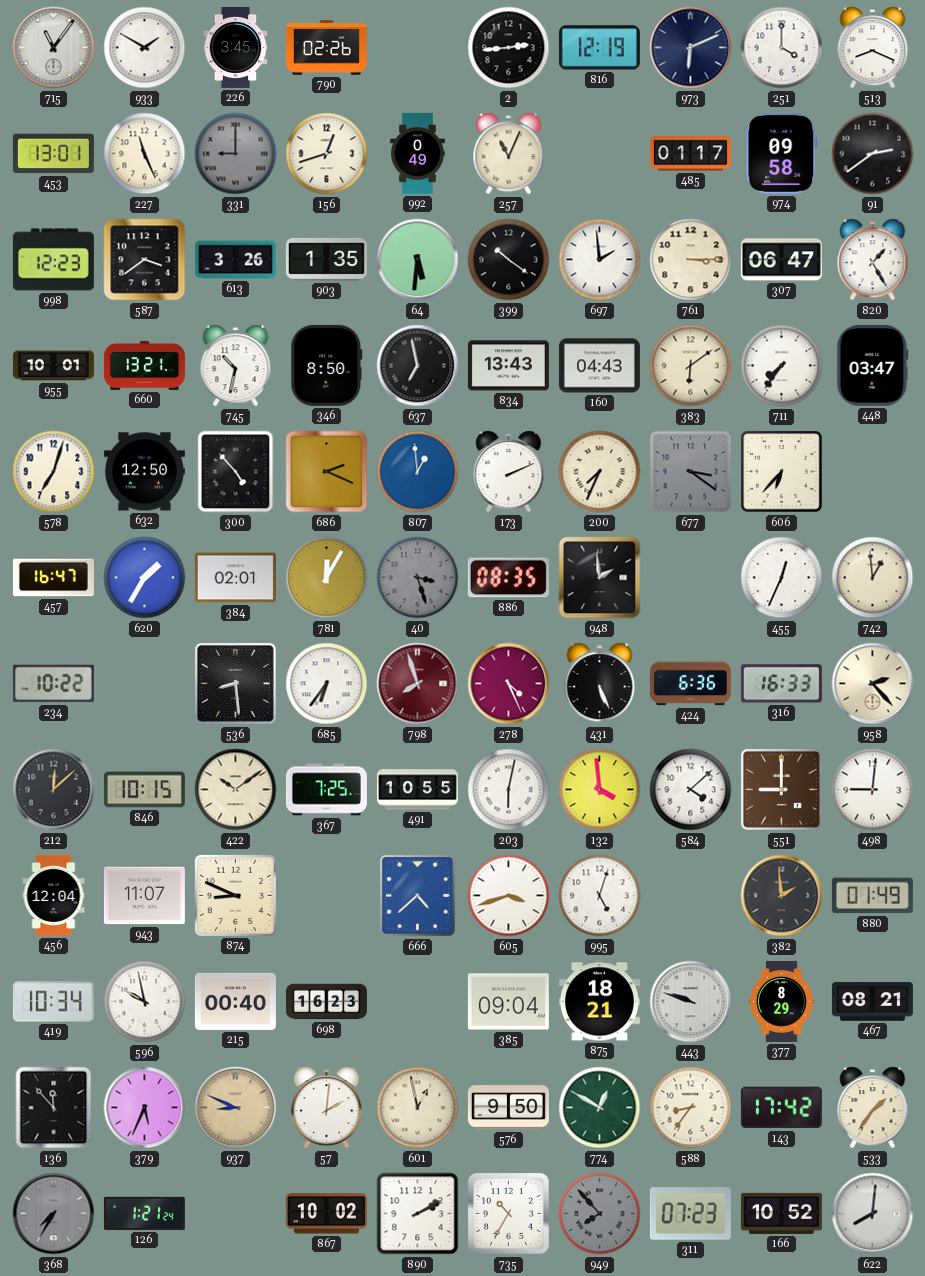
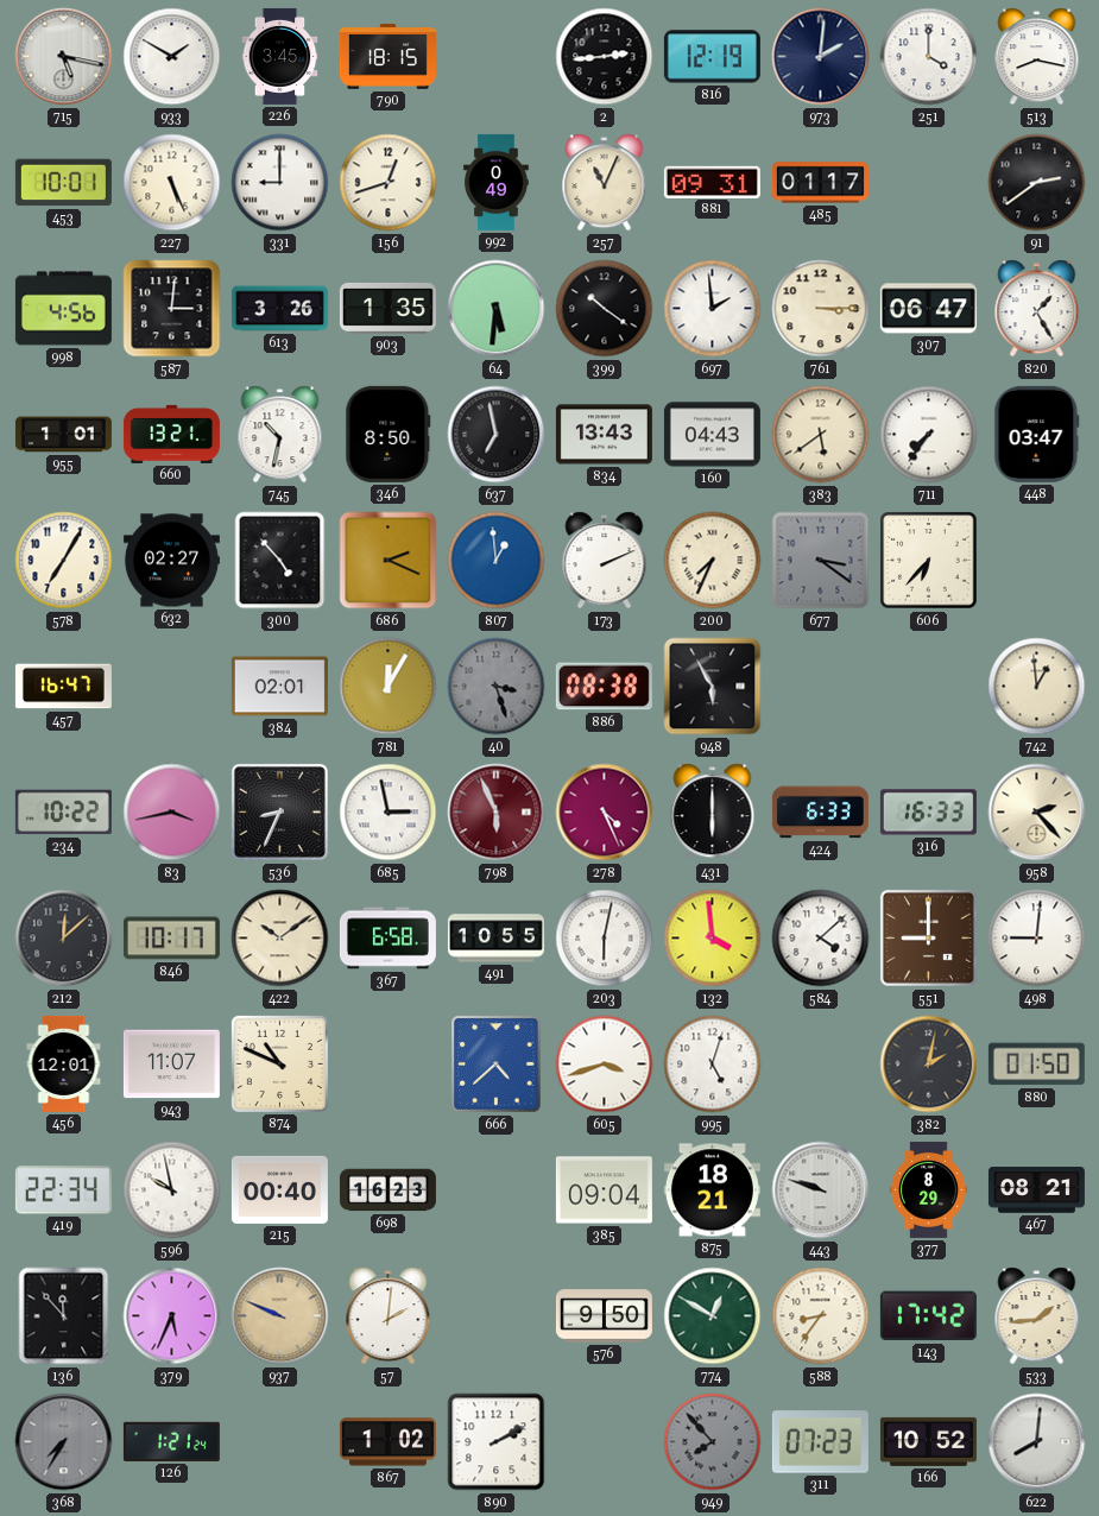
715: 11:06 -> 5:17 (64, 57)
790: 02:26 -> 18:15 (387, 57)
973: 6:11 -> 2:01 (821, 57)
513: 8:19 -> 8:17 (1037, 57)
453: 13:01 -> 10:01 (63, 183)
227: 11:26 -> 5:26 (172, 183)
331 dial: grey -> white (280, 183)
881: none -> 09:31 (712, 182)
974: 09:58 -> none (782, 153)
998: 12:23 -> 4:56 (63, 309)
587: 3:39 -> 3:01 (172, 309)
955: 10:01 -> 1:01 (63, 435)
383: 6:09 -> 5:39 (821, 435)
578: 7:03 -> 7:05 (64, 561)
632: 12:50 -> 02:27 (171, 561)
620: 1:35 -> none (145, 578)
886: 08:35 -> 08:38 (604, 687)
948: 1:59 -> 5:55 (713, 687)
455: 12:34 -> none (782, 578)
83: none -> 3:43 (172, 813)
536: 8:29 -> 8:34 (279, 811)
685: 6:36 -> 2:58 (389, 813)
798: 7:57 -> 5:56 (497, 813)
431: 5:26 -> 6:00 (713, 813)
424: 6:36 -> 6:33 (820, 813)
846: 10:15 -> 10:17 (171, 939)
367: 7:25 -> 6:58 (387, 939)
456: 12:04 -> 12:01 (64, 1063)
874: 8:49 -> 10:49 (279, 1063)
382: 1:59 -> 2:02 (929, 1065)
880: 01:49 -> 01:50 (1036, 1065)
419: 10:34 -> 22:34 (63, 1190)
937: 8:49 -> 9:49 (280, 1316)
601: 12:58 -> none (418, 1108)
533: 1:36 -> 1:44 (1037, 1316)
867: 10:02 -> 1:02 (387, 1442)
735: 10:35 -> none (508, 1213)
